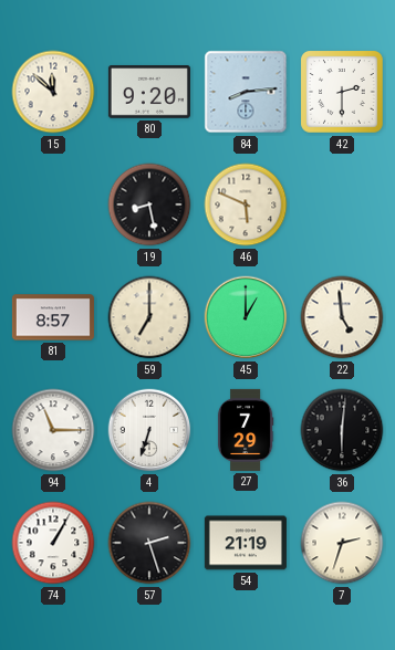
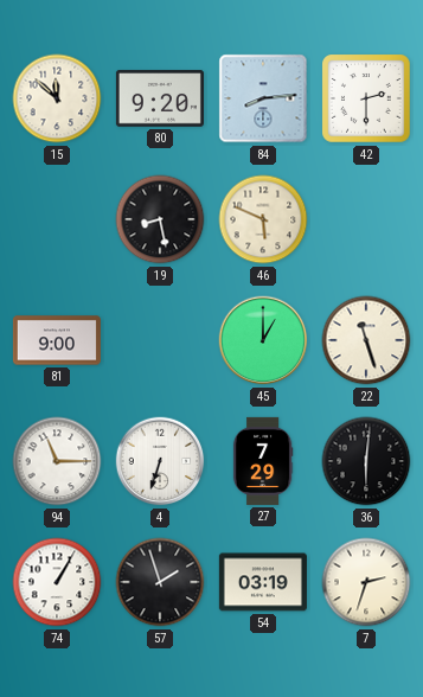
81: 8:57 -> 9:00 (57, 340)
59: 7:00 -> none (149, 317)
22: 4:59 -> 11:27 (366, 340)
57: 2:27 -> 1:57 (160, 582)
54: 21:19 -> 03:19 (263, 582)
